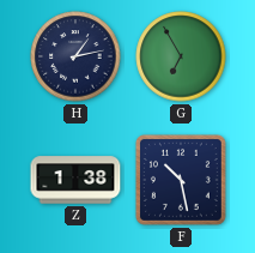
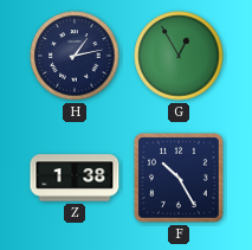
G: 6:55 -> 12:55 (179, 56)
F: 10:28 -> 10:25 (179, 178)
